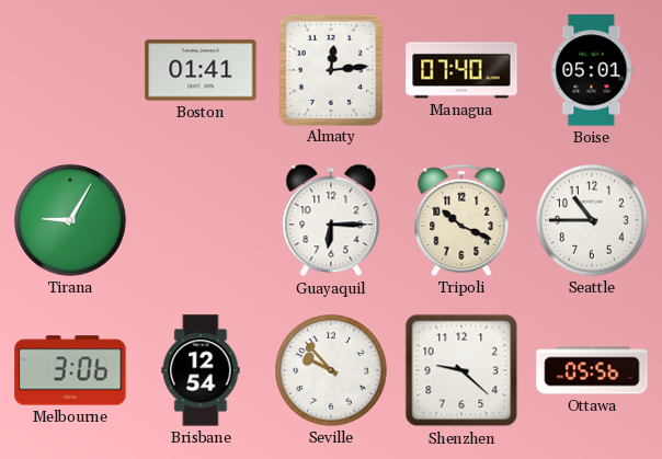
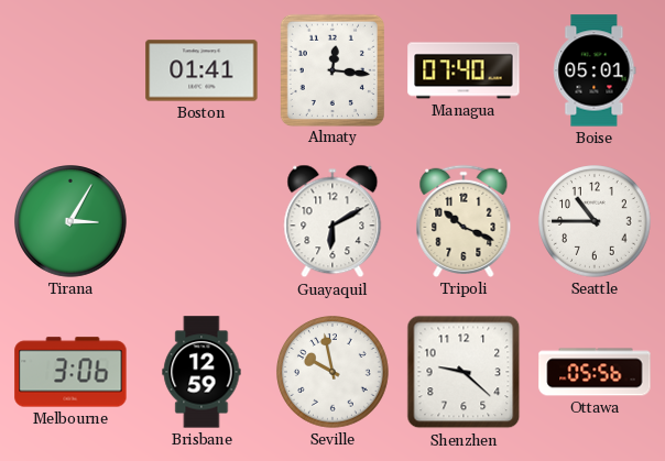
Almaty: 12:14 -> 12:16 (332, 69)
Tirana: 9:05 -> 3:05 (72, 222)
Guayaquil: 6:15 -> 6:10 (332, 221)
Brisbane: 12:54 -> 12:59 (201, 372)
Seville: 9:53 -> 9:58 (334, 373)
